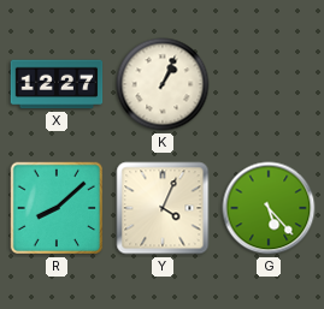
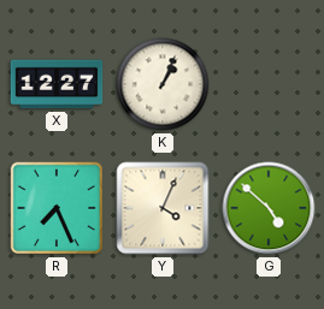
R: 8:08 -> 7:26 (57, 208)
G: 5:23 -> 4:52 (269, 208)
